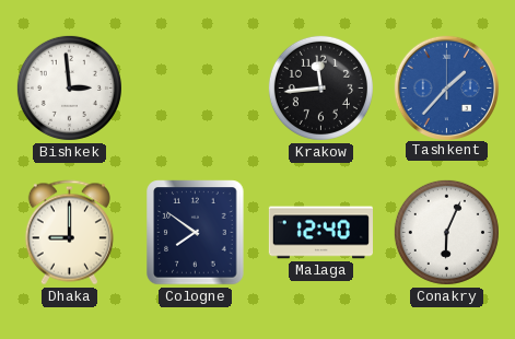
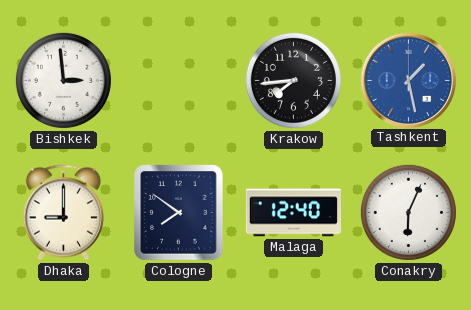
Krakow: 11:44 -> 7:44 (293, 80)
Tashkent: 1:37 -> 1:28 (408, 80)
